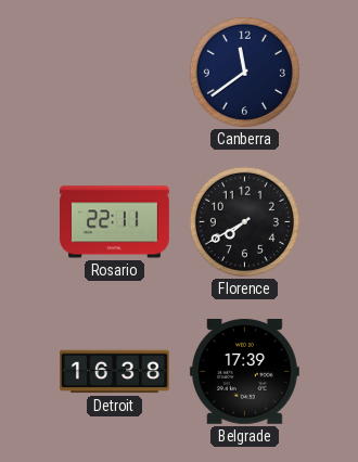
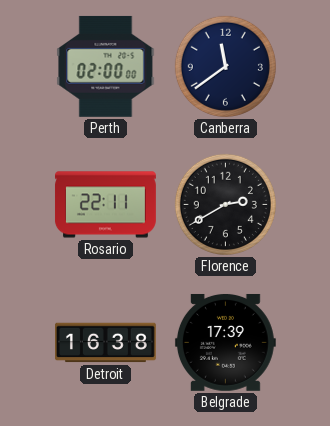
Perth: none -> 02:00 (106, 66)
Florence: 7:40 -> 2:40 (225, 204)
